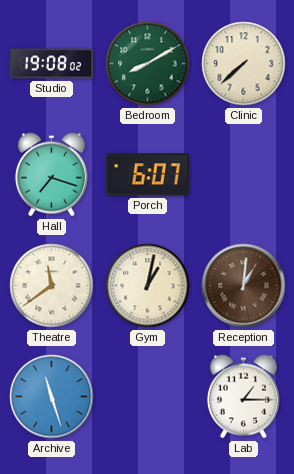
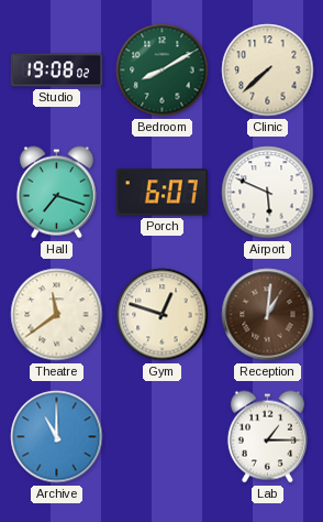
Airport: none -> 5:49 (268, 193)
Gym: 1:02 -> 12:48 (163, 315)
Archive: 11:27 -> 11:00 (57, 437)
